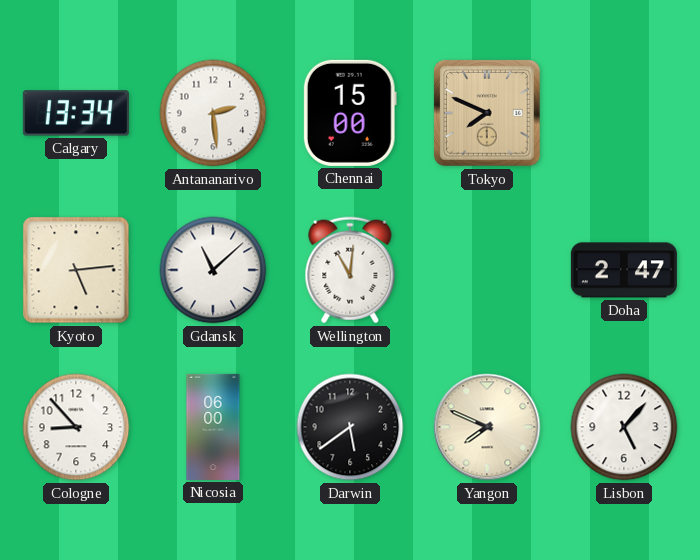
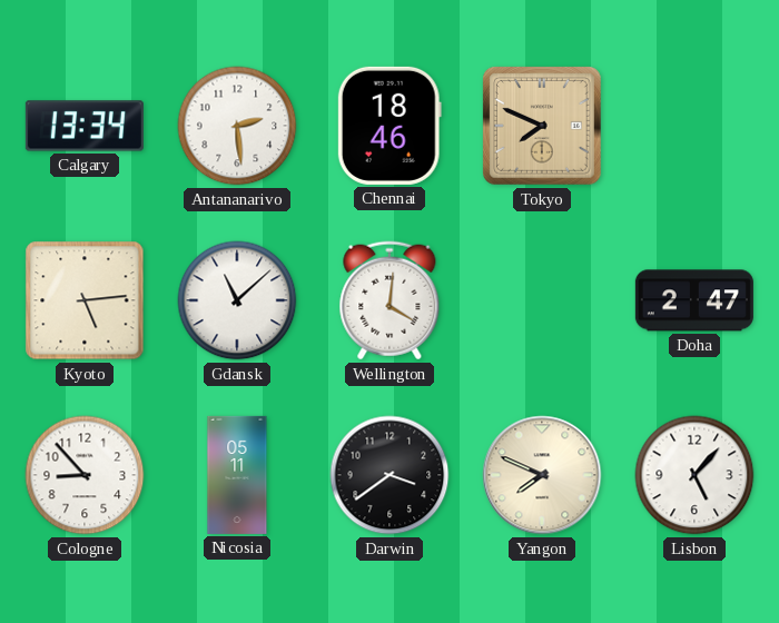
Chennai: 15:00 -> 18:46 (389, 126)
Wellington: 11:01 -> 4:01 (389, 300)
Nicosia: 06:00 -> 05:11 (237, 475)
Darwin: 5:39 -> 3:39 (389, 475)
